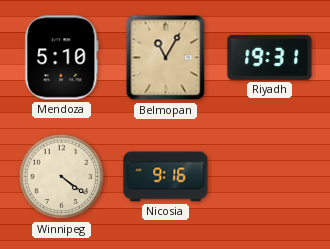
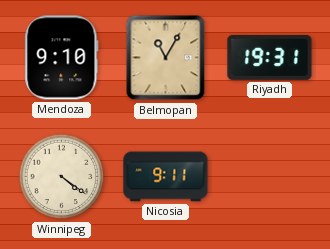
Mendoza: 5:10 -> 9:10 (62, 58)
Nicosia: 9:16 -> 9:11 (166, 177)
